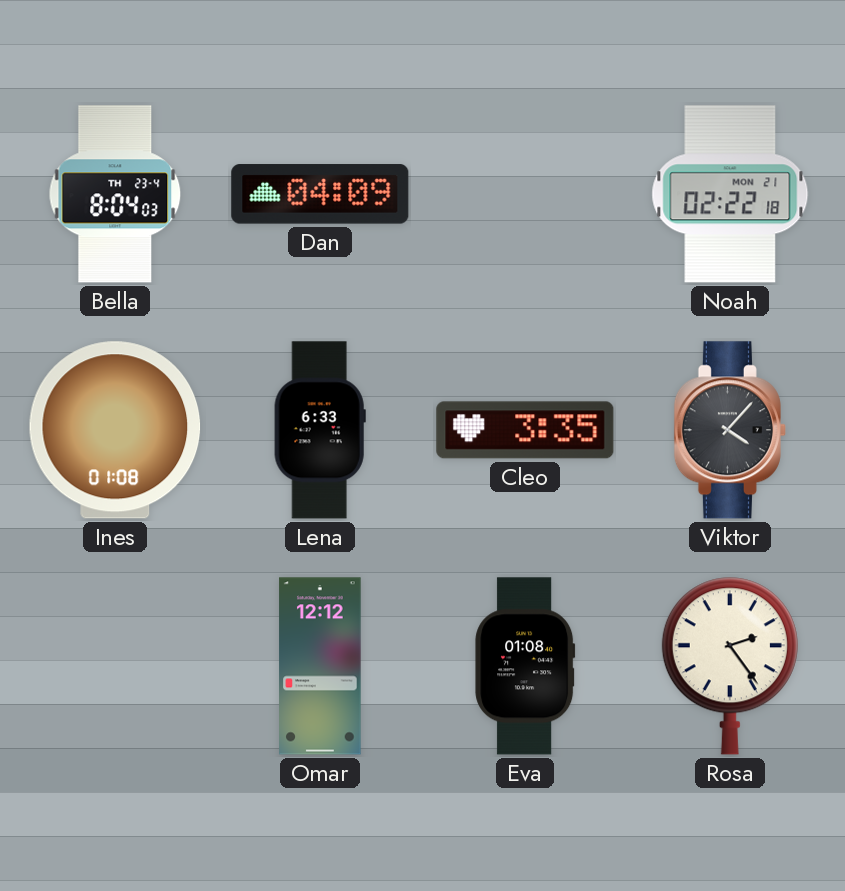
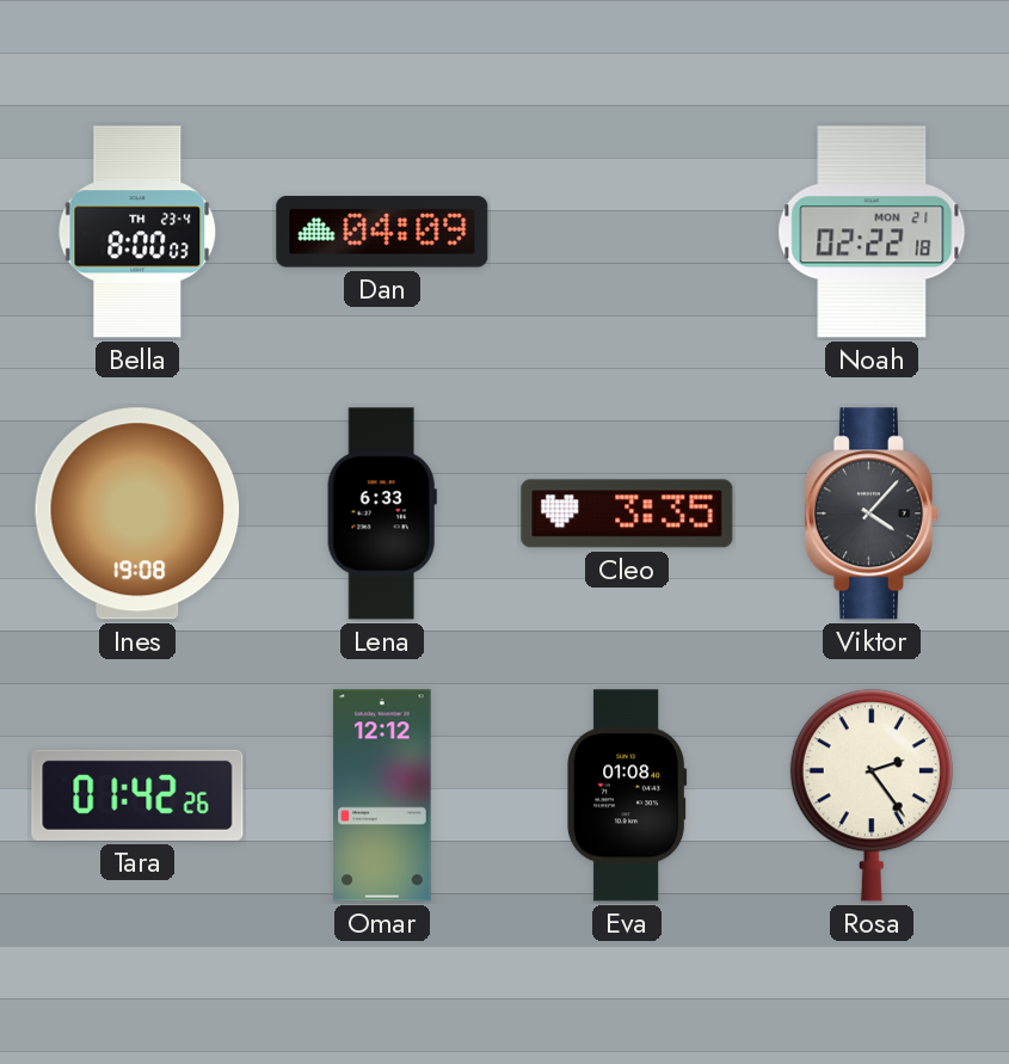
Bella: 8:04 -> 8:00 (137, 232)
Ines: 01:08 -> 19:08 (137, 513)
Tara: none -> 01:42 (137, 795)
